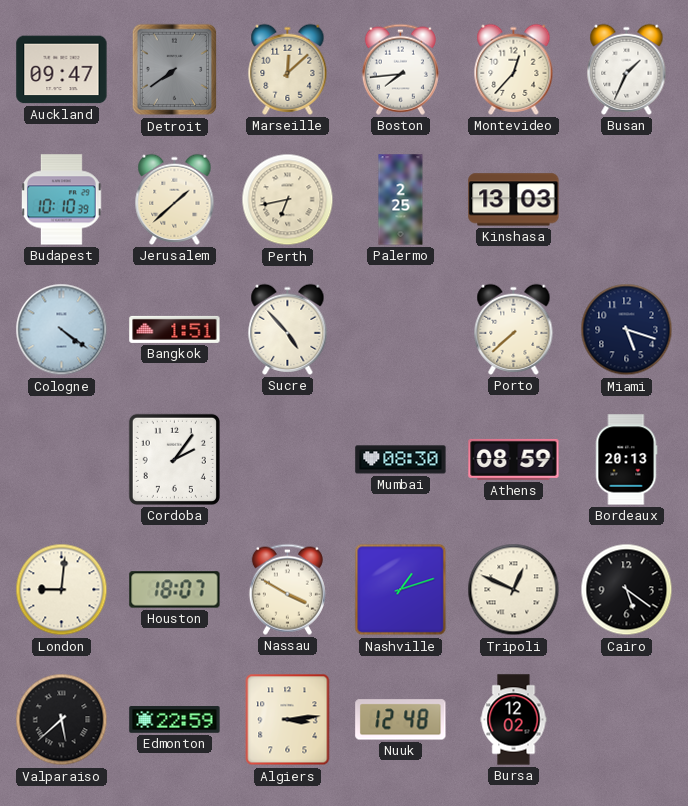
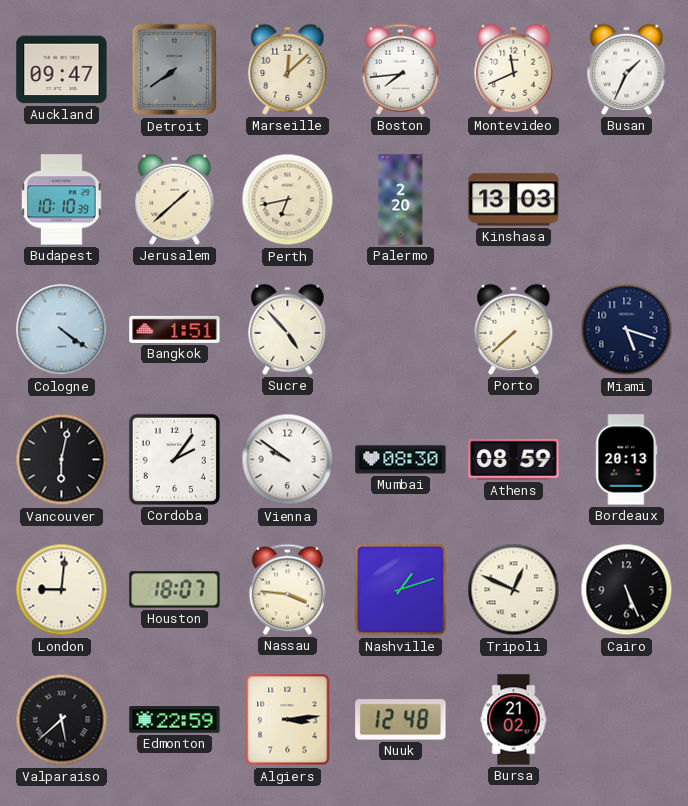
Montevideo: 12:37 -> 11:41 (514, 69)
Palermo: 2:25 -> 2:20 (401, 200)
Vancouver: none -> 6:02 (62, 460)
Vienna: none -> 9:51 (288, 460)
Nassau: 3:50 -> 3:46 (287, 589)
Cairo: 5:21 -> 5:26 (627, 590)
Bursa: 12:02 -> 21:02 (514, 720)
